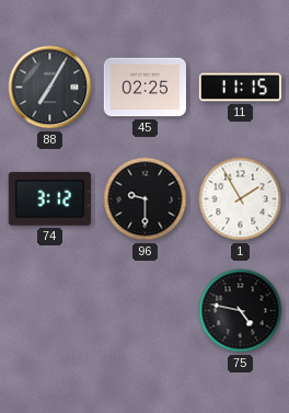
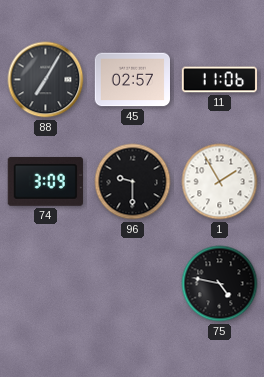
45: 02:25 -> 02:57 (132, 80)
11: 11:15 -> 11:06 (220, 80)
74: 3:12 -> 3:09 (45, 181)
